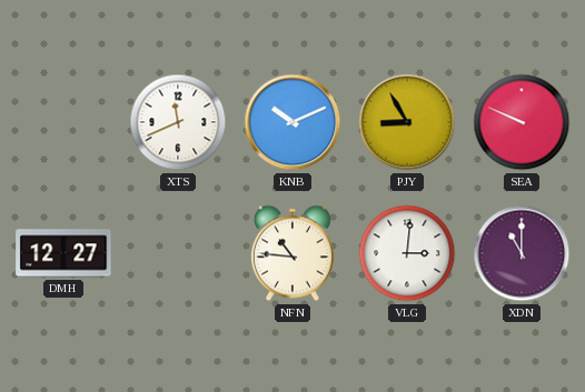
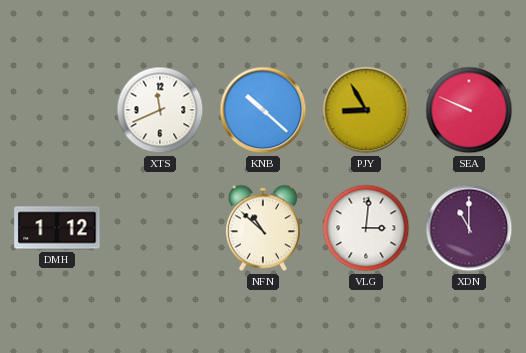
KNB: 10:11 -> 10:22 (263, 110)
DMH: 12:27 -> 1:12 (57, 228)
NFN: 10:46 -> 10:52 (263, 228)
